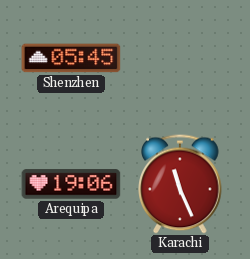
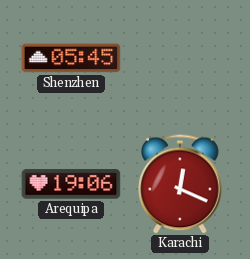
Karachi: 11:26 -> 12:19 (180, 184)
